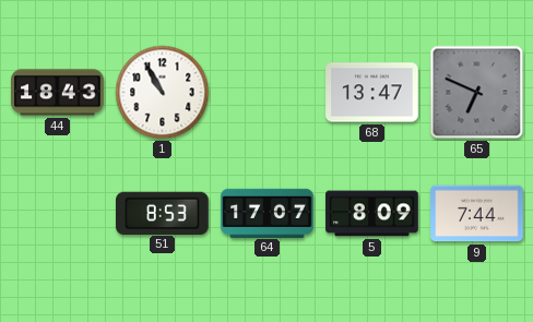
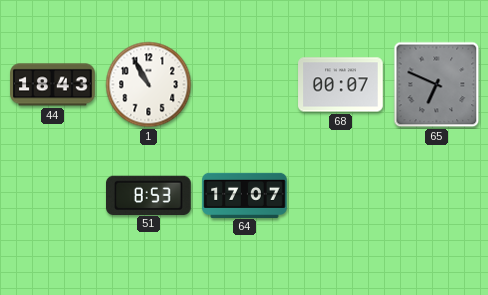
68: 13:47 -> 00:07 (341, 85)
5: 8:09 -> none (372, 214)
9: 7:44 -> none (477, 214)
